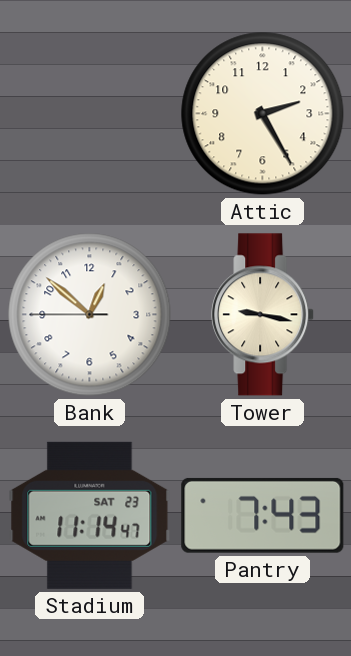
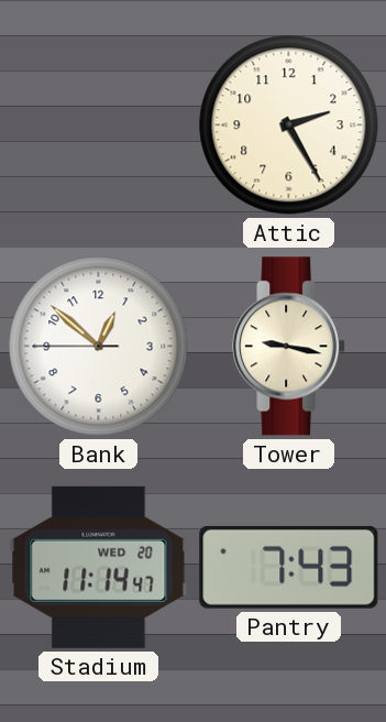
Stadium date: SAT 23 -> WED 20 (99, 567)
